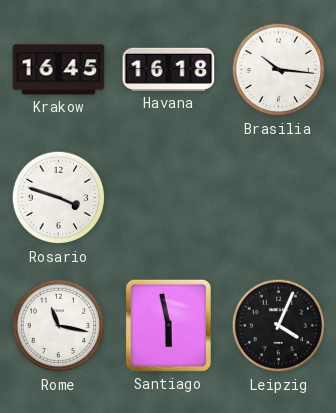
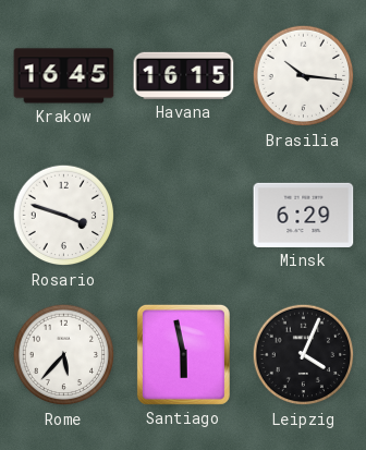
Havana: 16:18 -> 16:15 (184, 75)
Minsk: none -> 6:29 (304, 215)
Rome: 11:17 -> 5:37 (64, 355)
